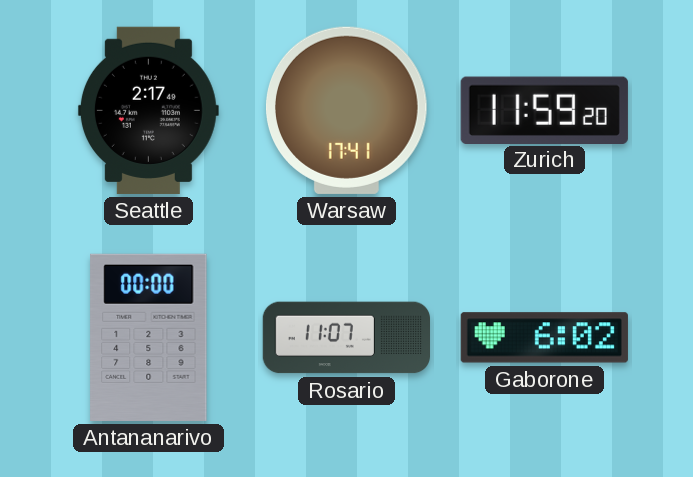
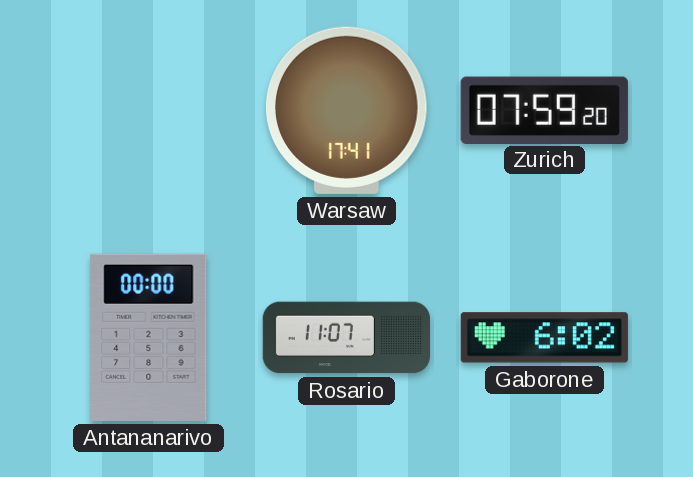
Seattle: 2:17 -> none (148, 110)
Zurich: 11:59 -> 07:59 (544, 110)
